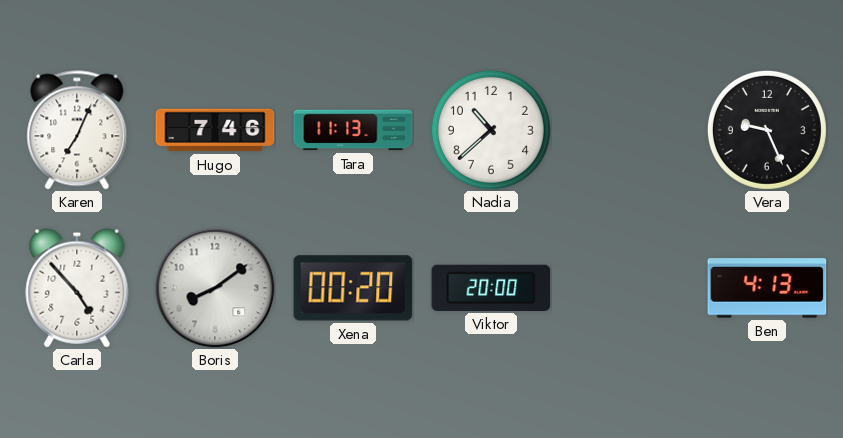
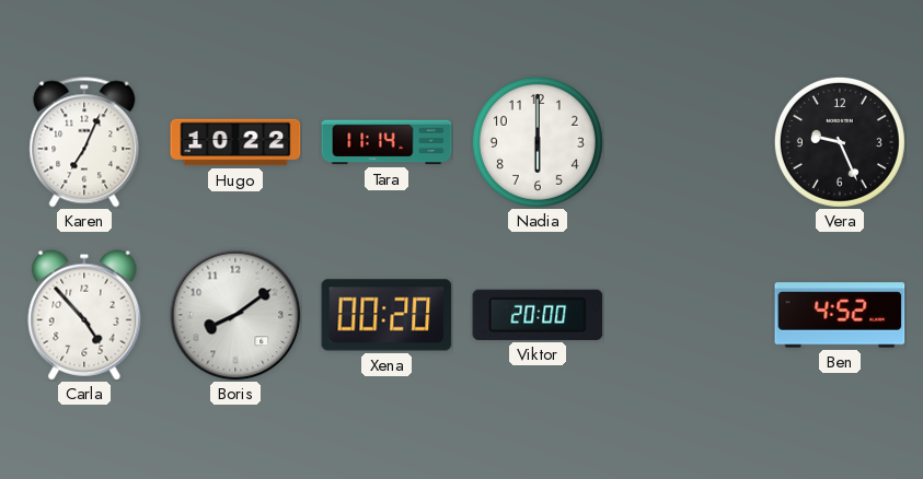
Hugo: 7:46 -> 10:22 (235, 142)
Tara: 11:13 -> 11:14 (386, 142)
Nadia: 10:38 -> 6:00 (538, 142)
Ben: 4:13 -> 4:52 (840, 315)
